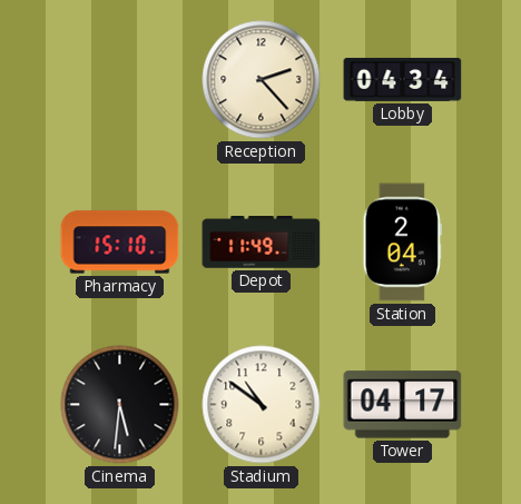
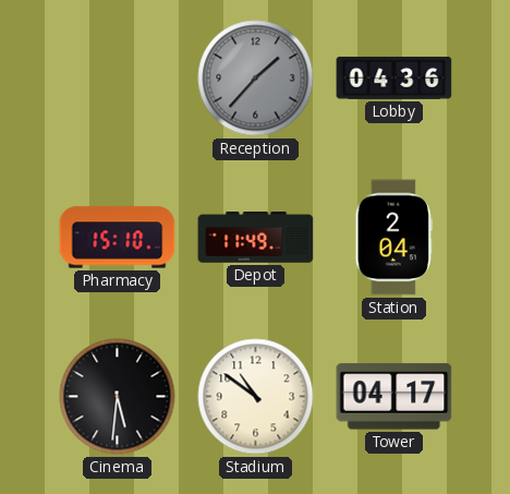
Reception: 2:23 -> 1:37 (256, 79)
Reception dial: cream -> grey (256, 79)
Lobby: 04:34 -> 04:36 (394, 77)
